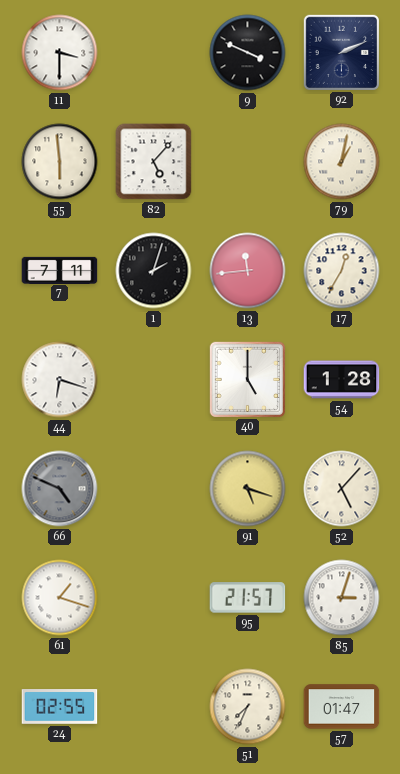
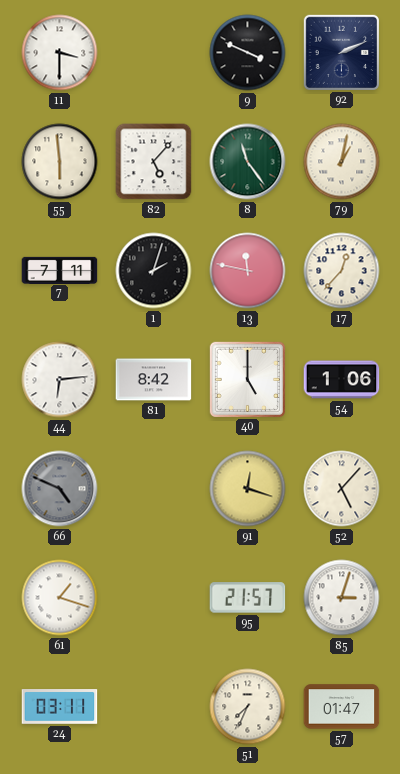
8: none -> 11:24 (248, 162)
13: 11:44 -> 11:47 (248, 271)
17: 12:35 -> 12:37 (342, 271)
44: 6:18 -> 6:14 (60, 380)
81: none -> 8:42 (154, 380)
54: 1:28 -> 1:06 (342, 380)
91: 5:18 -> 12:18 (248, 489)
24: 02:55 -> 03:11 (60, 707)
